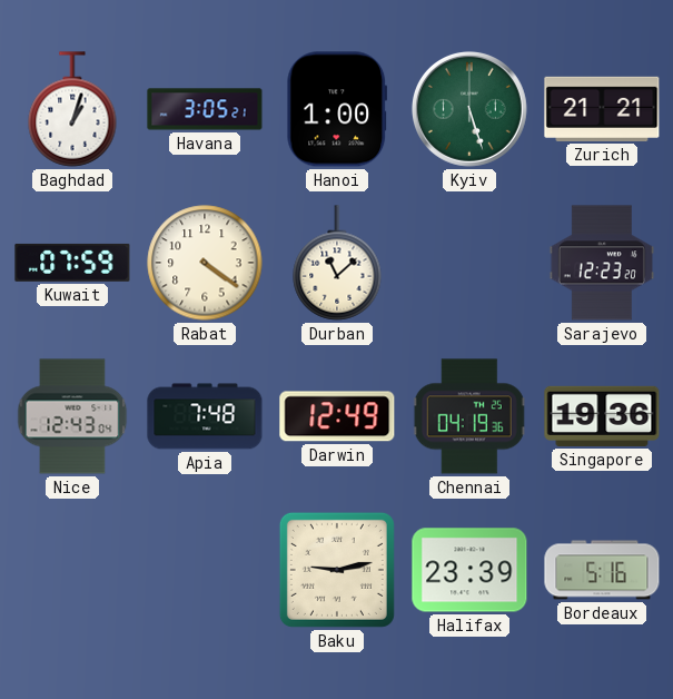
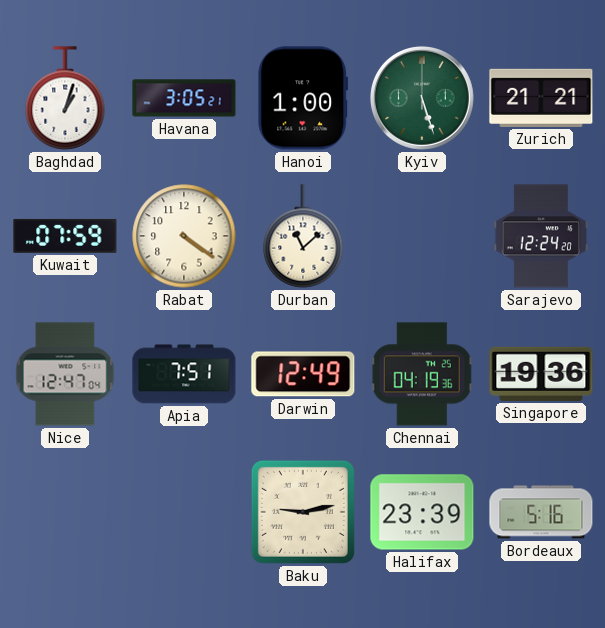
Sarajevo: 12:23 -> 12:24 (541, 236)
Nice: 12:43 -> 12:47 (65, 374)
Apia: 7:48 -> 7:51 (184, 374)
